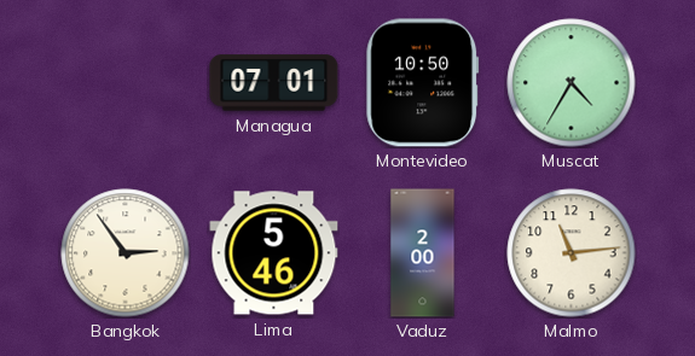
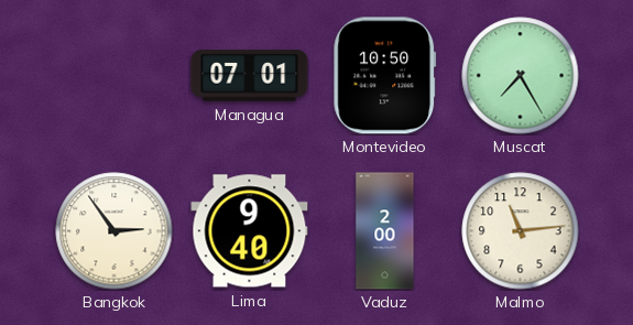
Muscat: 4:35 -> 7:25 (521, 76)
Lima: 5:46 -> 9:40 (250, 231)
